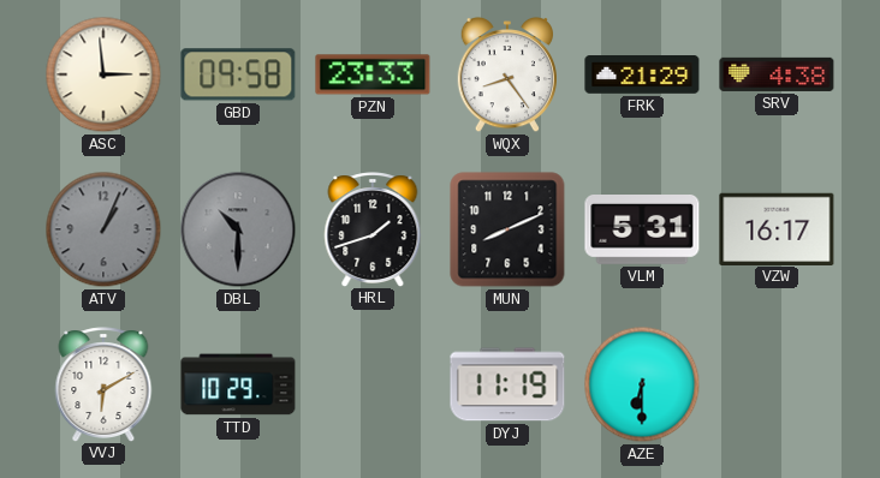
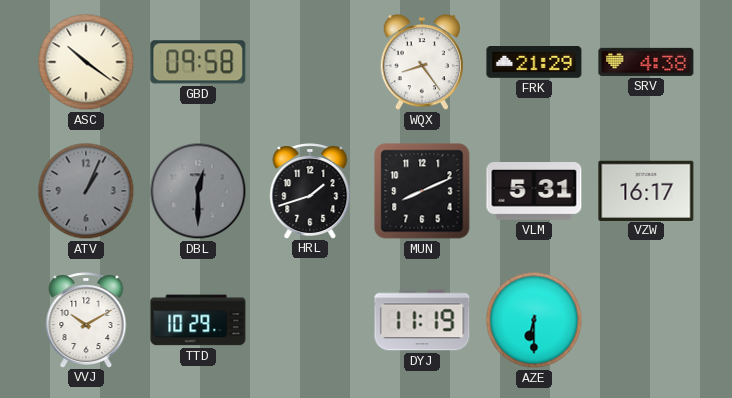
ASC: 2:59 -> 10:21 (86, 62)
PZN: 23:33 -> none (373, 74)
DBL: 10:30 -> 12:30 (198, 191)
VVJ: 6:10 -> 10:10 (86, 320)
